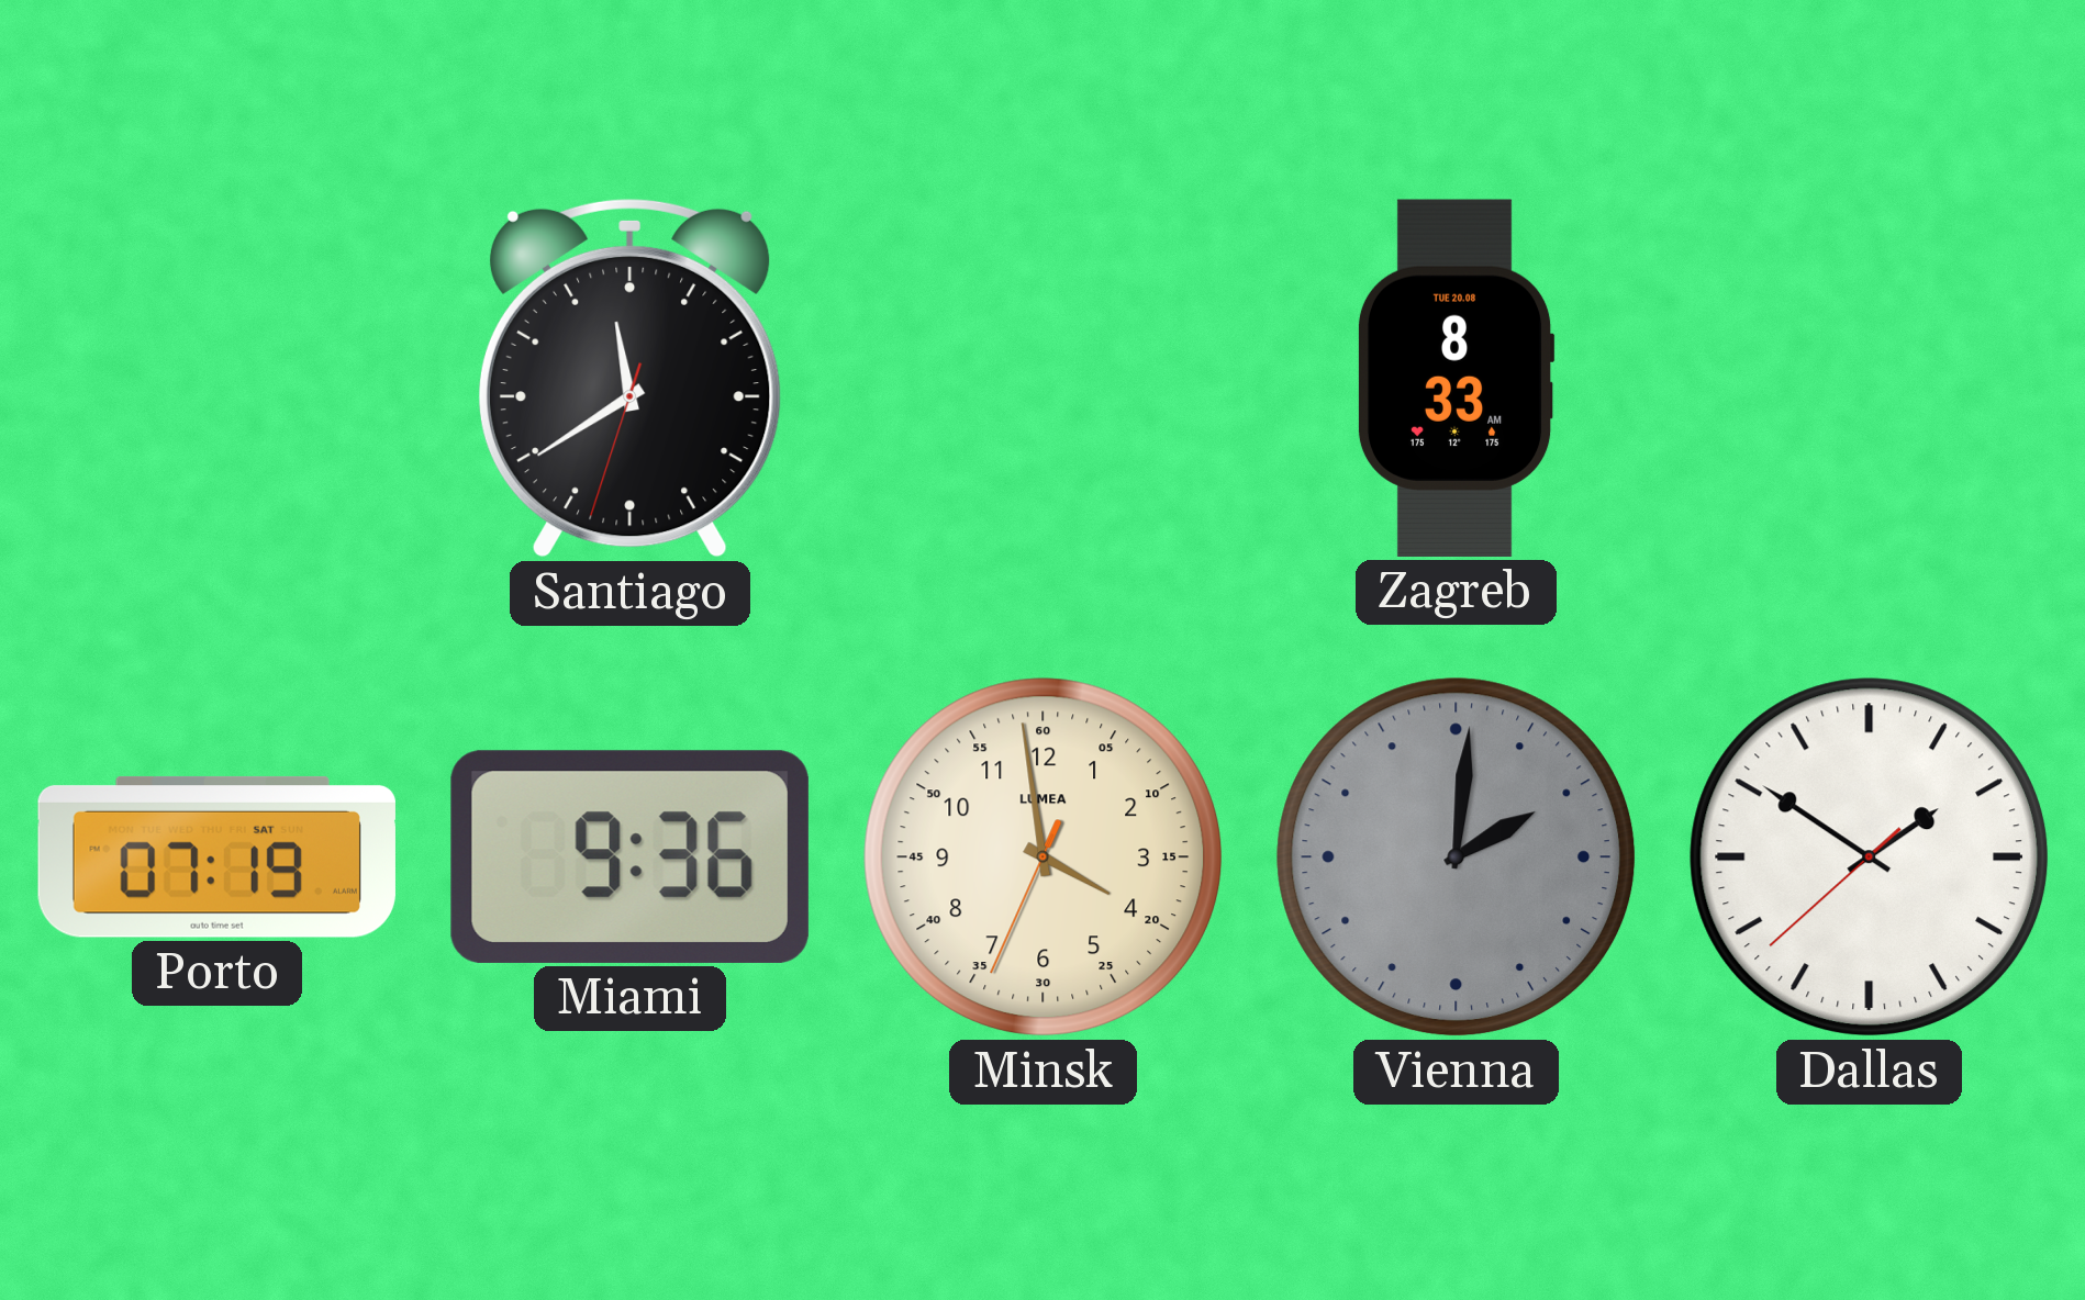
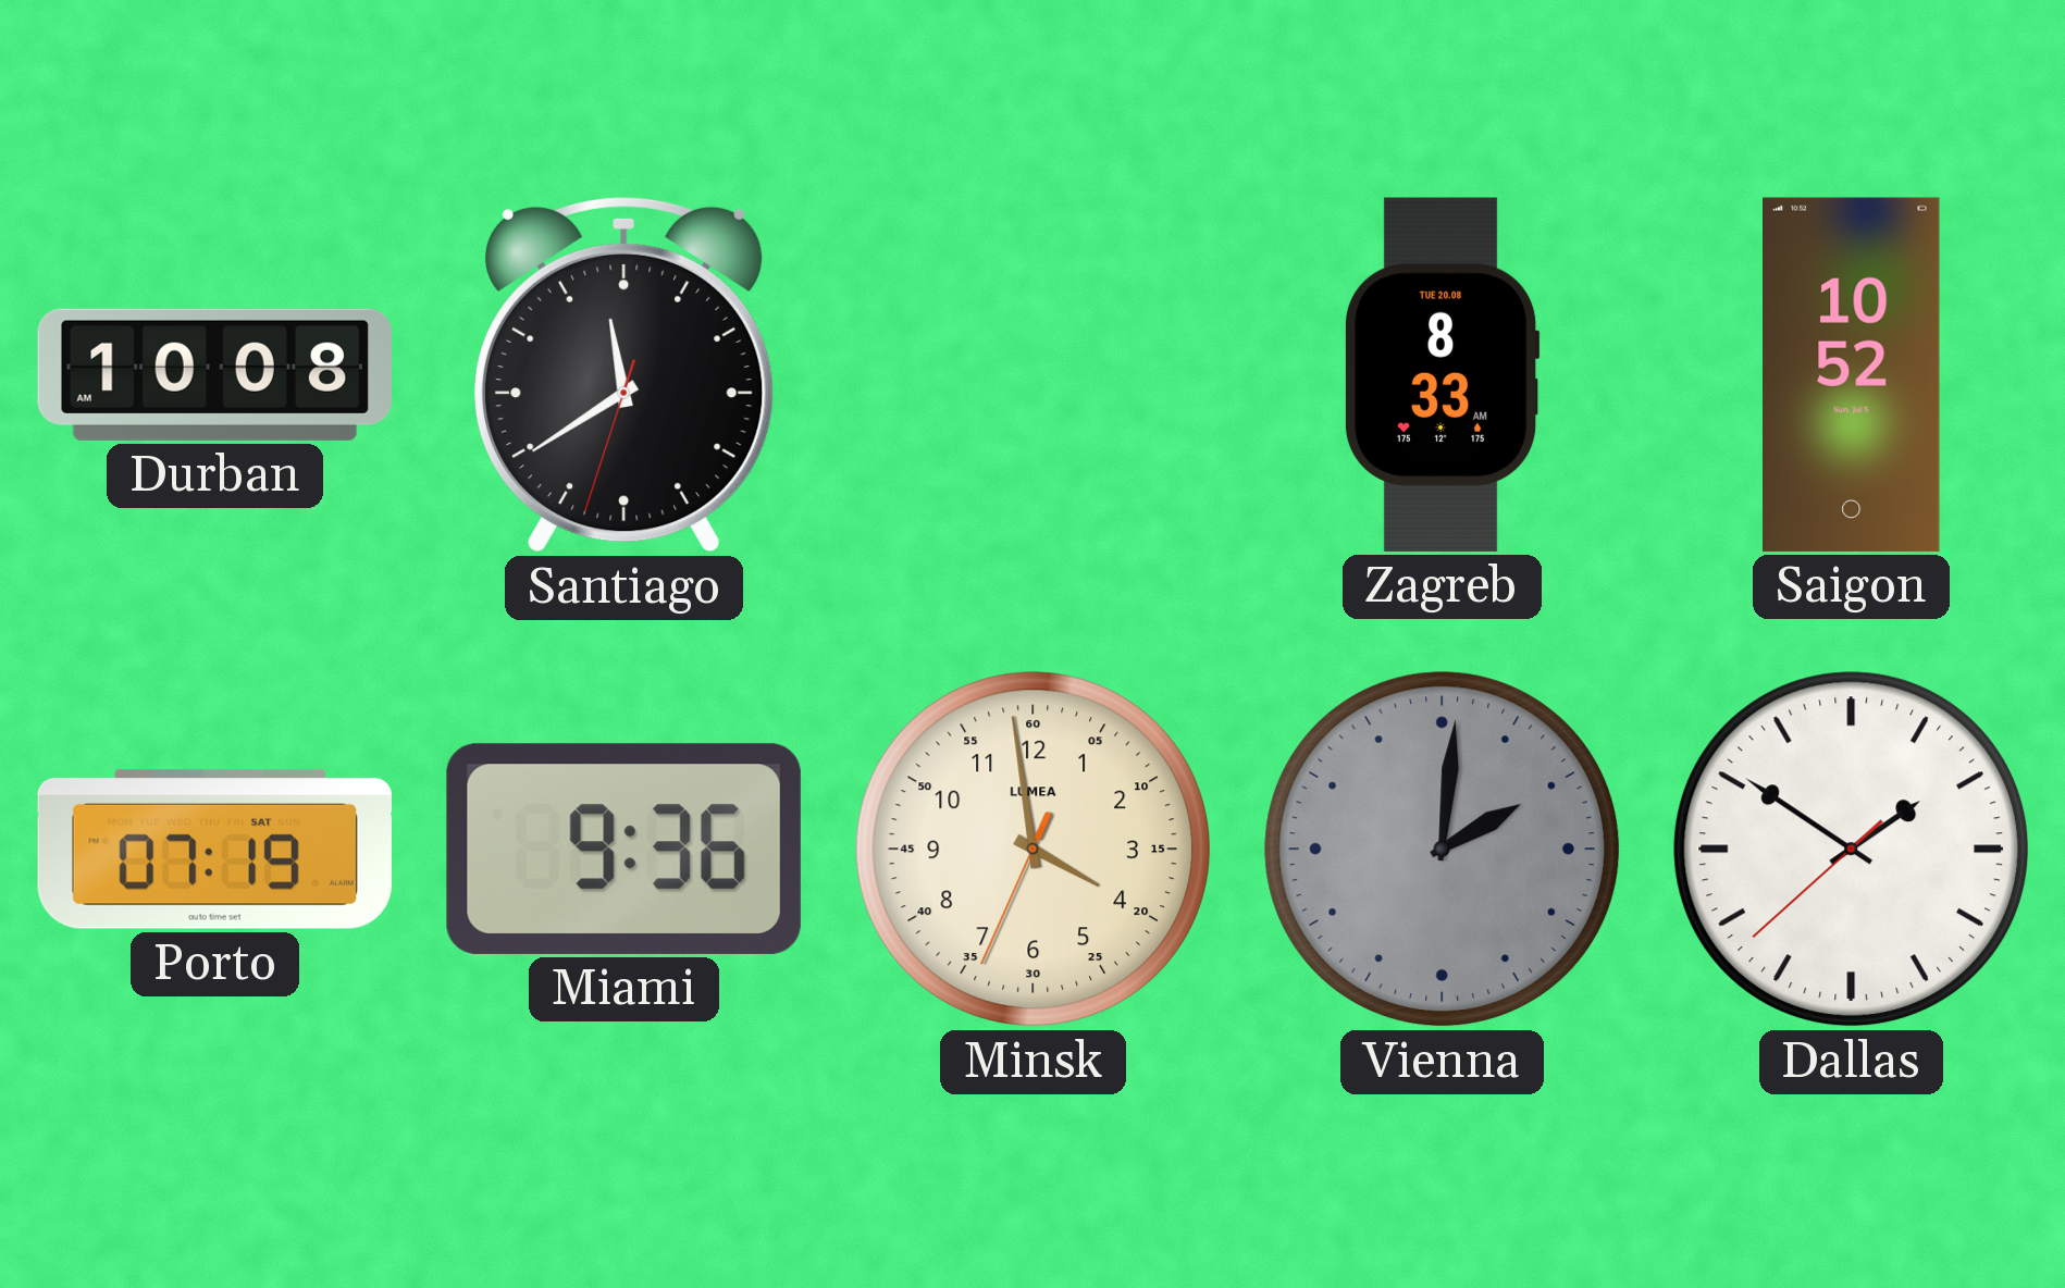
Durban: none -> 10:08 (214, 374)
Saigon: none -> 10:52 (1852, 374)
